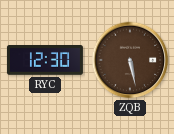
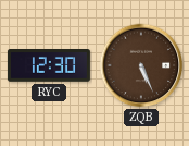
ZQB: 5:28 -> 5:26 (141, 65)
